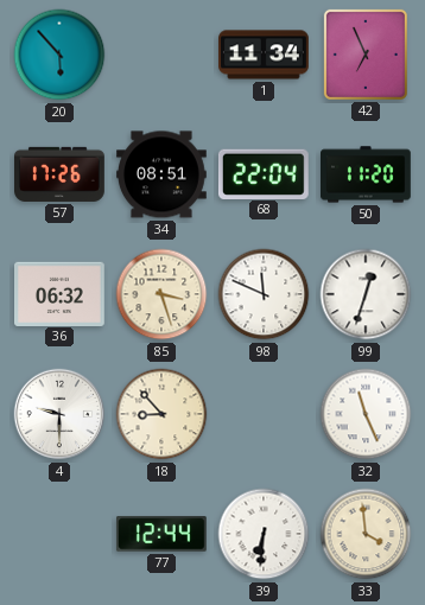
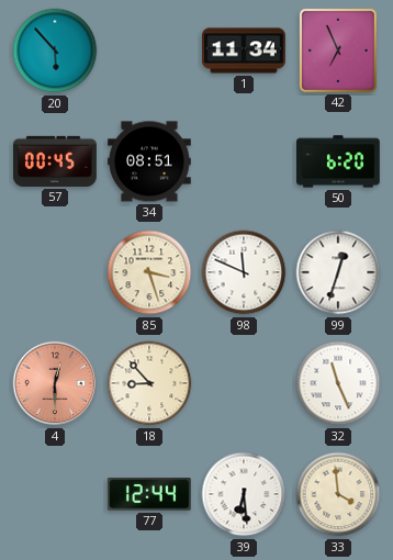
57: 17:26 -> 00:45 (56, 161)
68: 22:04 -> none (264, 173)
50: 11:20 -> 6:20 (339, 161)
36: 06:32 -> none (61, 293)
4: 9:30 -> 12:30 (55, 383)
4 dial: white -> salmon (55, 383)
39: 6:31 -> 6:29 (244, 494)
